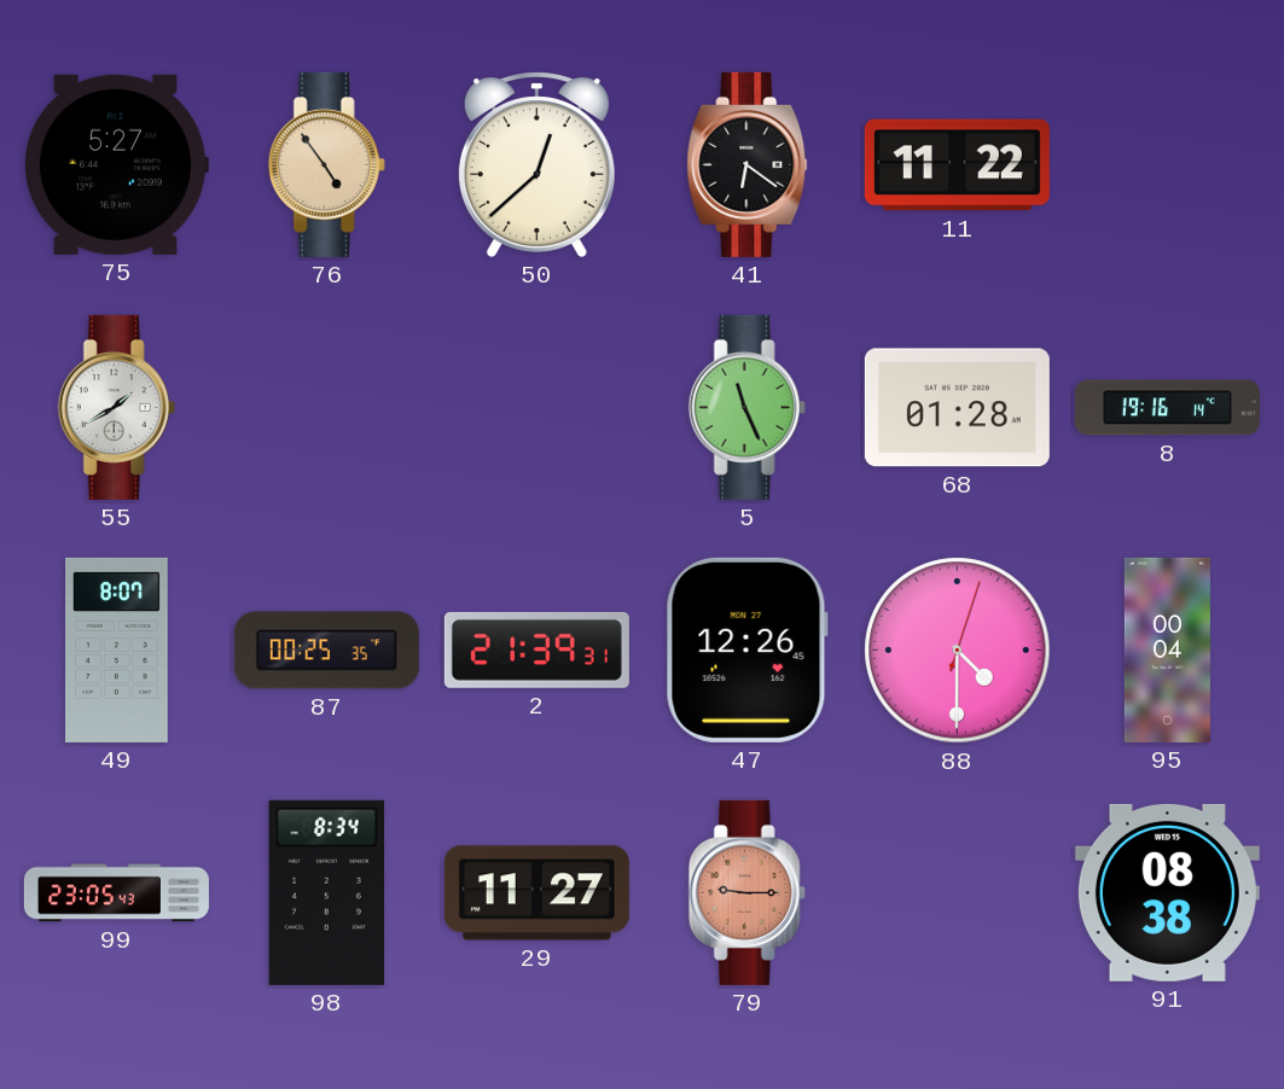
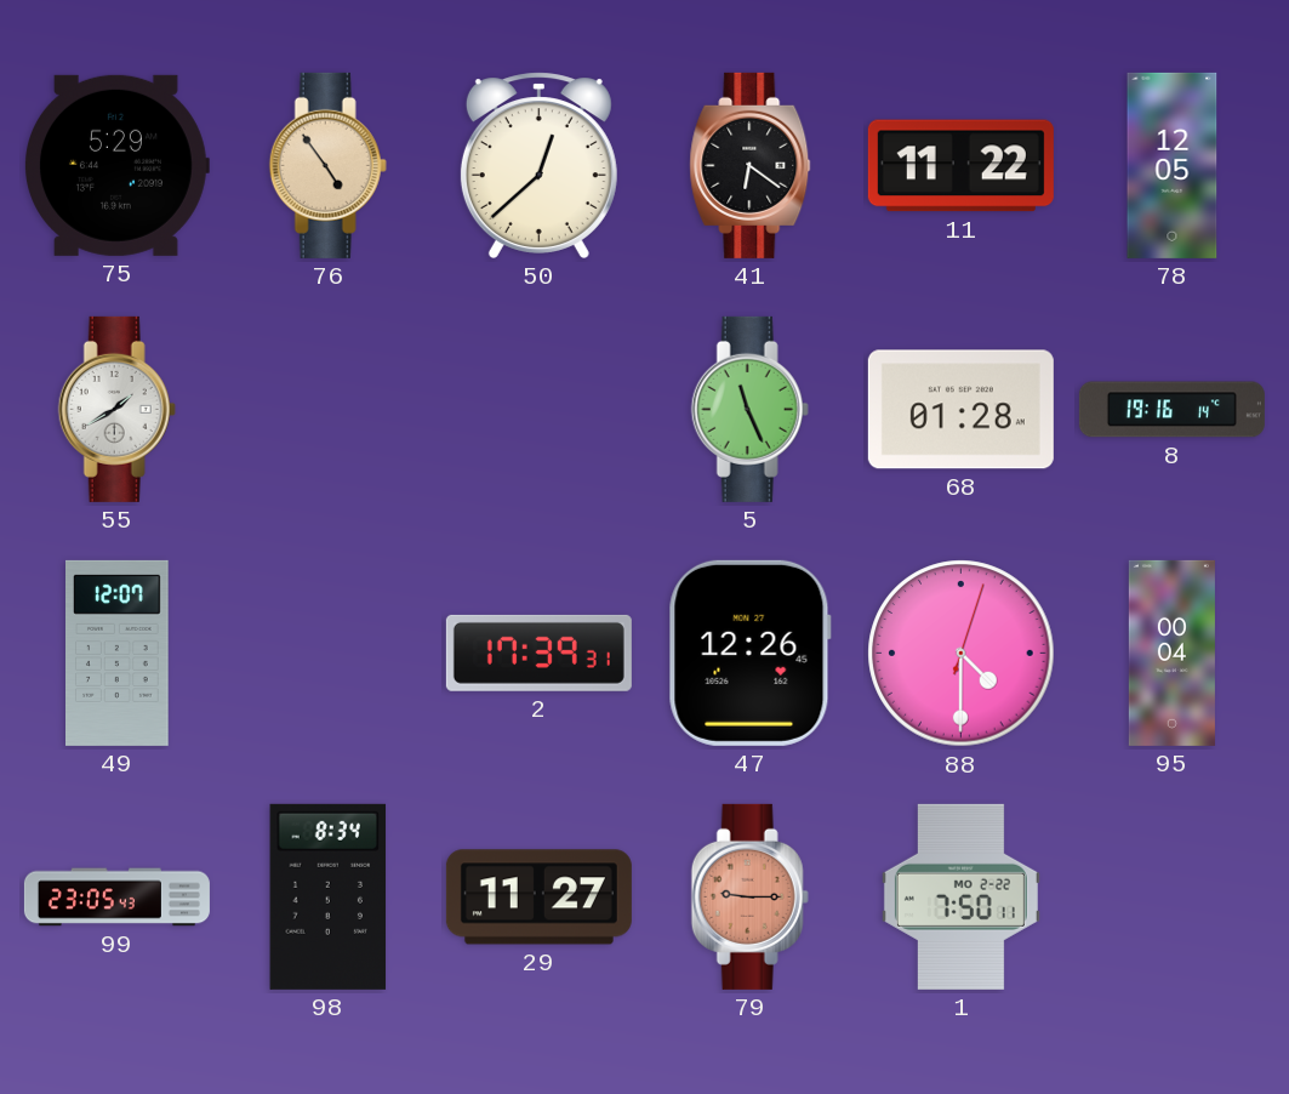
75: 5:27 -> 5:29 (118, 165)
78: none -> 12:05 (1173, 165)
49: 8:07 -> 12:07 (118, 653)
87: 00:25 -> none (326, 651)
2: 21:39 -> 17:39 (538, 653)
1: none -> 7:50 (960, 896)
91: 08:38 -> none (1167, 892)
